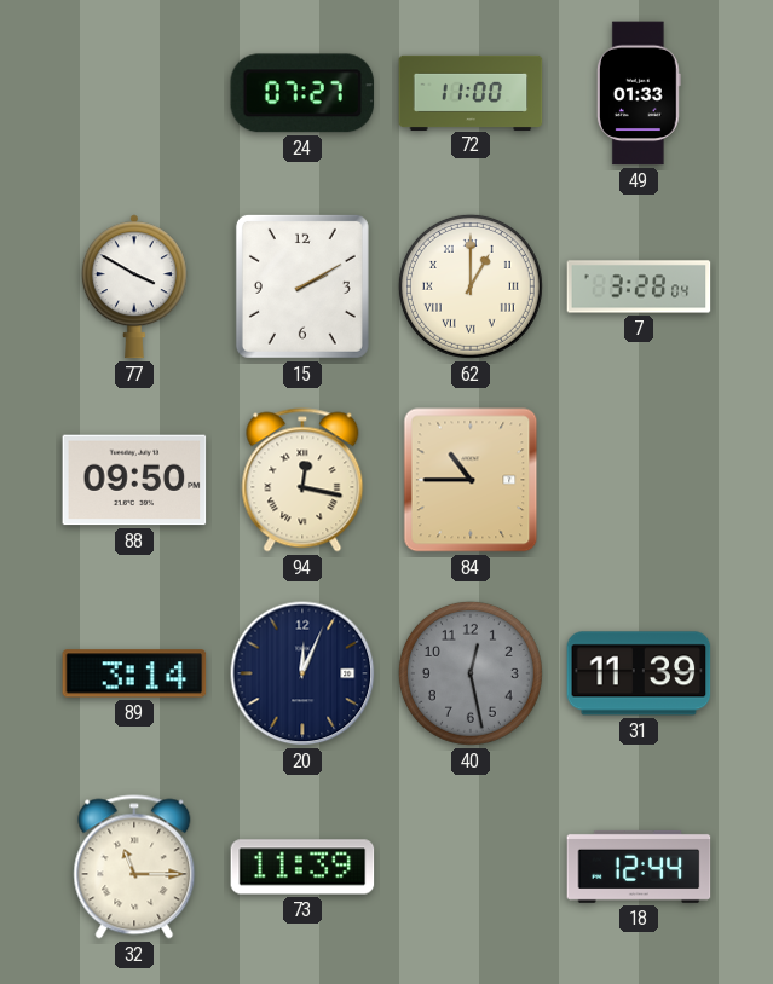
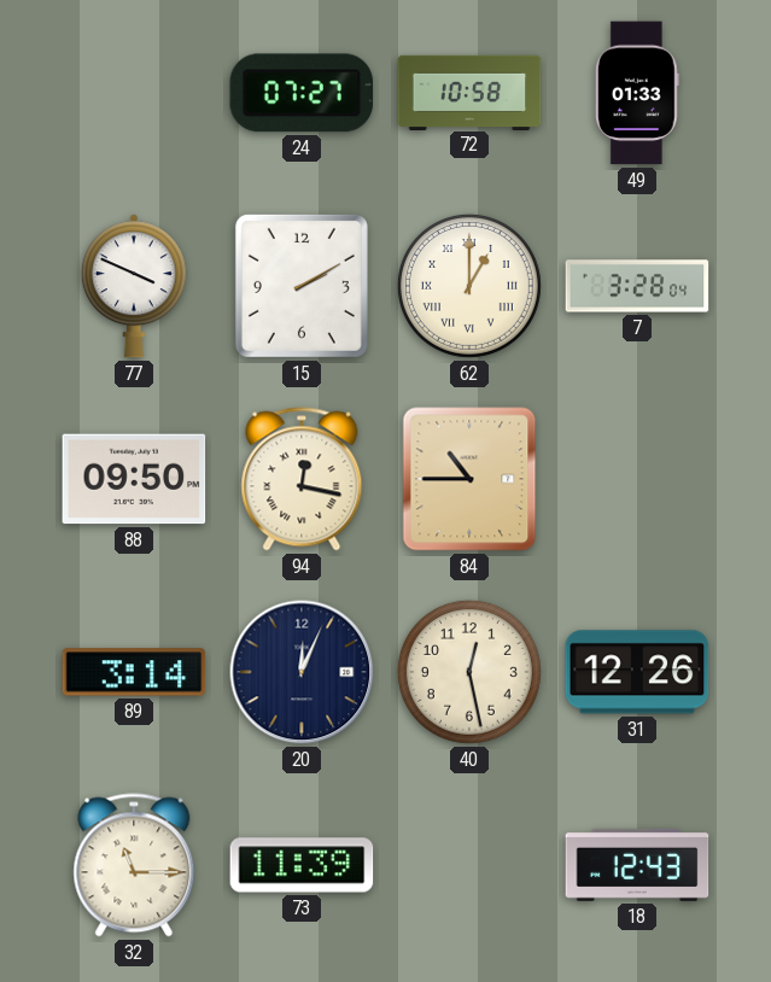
72: 11:00 -> 10:58 (469, 92)
77: 3:50 -> 3:49 (134, 286)
40 dial: grey -> cream (469, 672)
31: 11:39 -> 12:26 (637, 672)
18: 12:44 -> 12:43 (637, 865)
